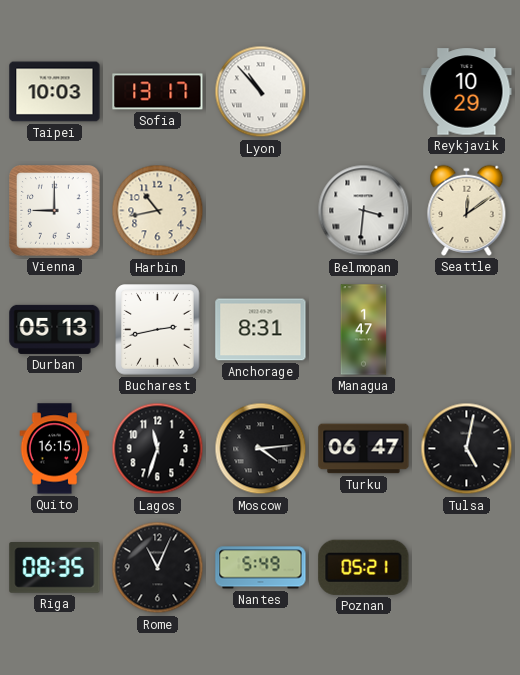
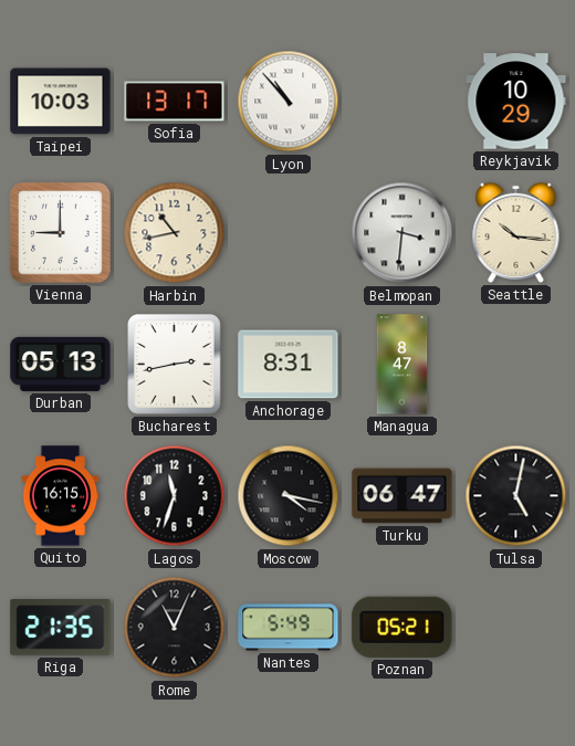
Seattle: 12:09 -> 10:16 (516, 232)
Managua: 1:47 -> 8:47 (402, 365)
Moscow: 4:14 -> 4:17 (289, 496)
Riga: 08:35 -> 21:35 (61, 628)
